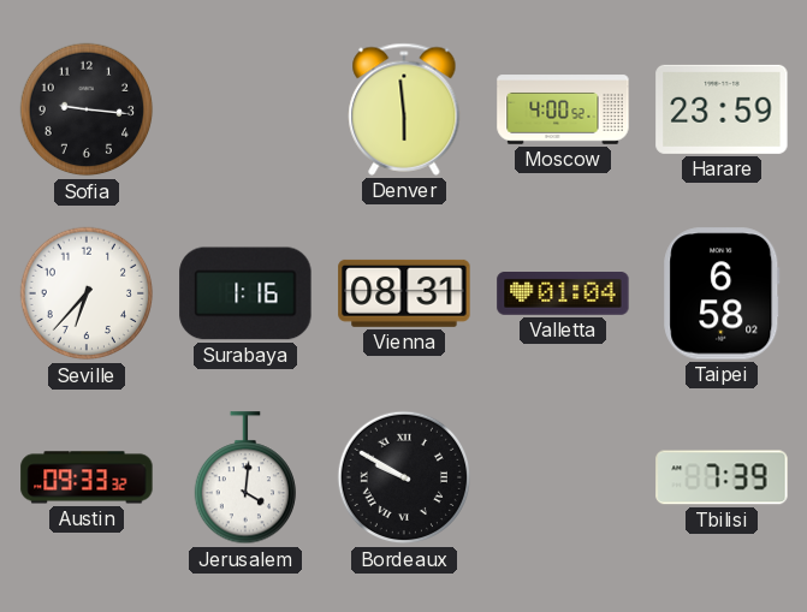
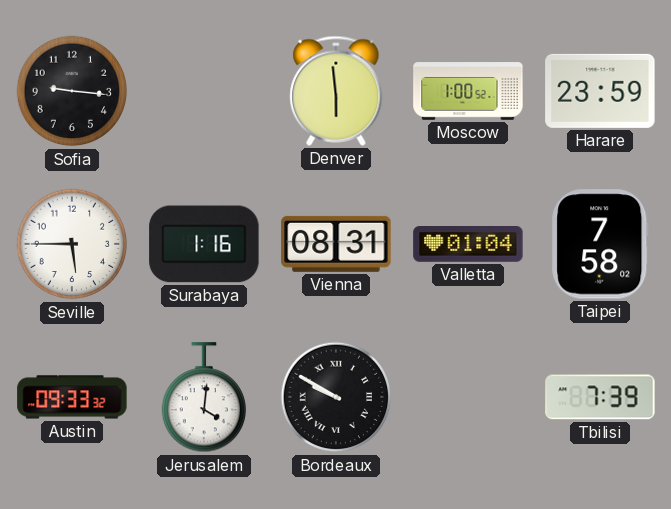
Moscow: 4:00 -> 1:00 (468, 91)
Seville: 6:37 -> 5:45 (72, 244)
Taipei: 6:58 -> 7:58 (600, 244)
